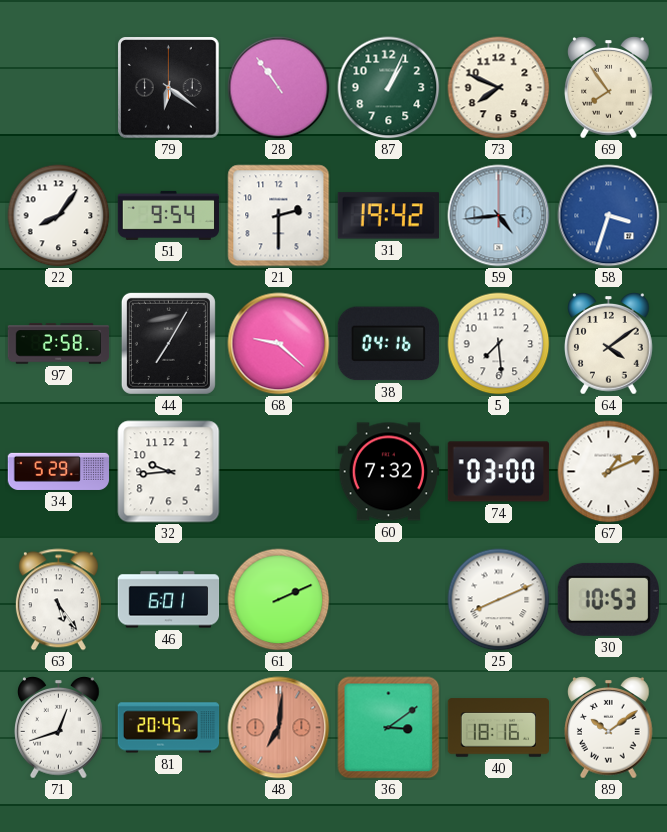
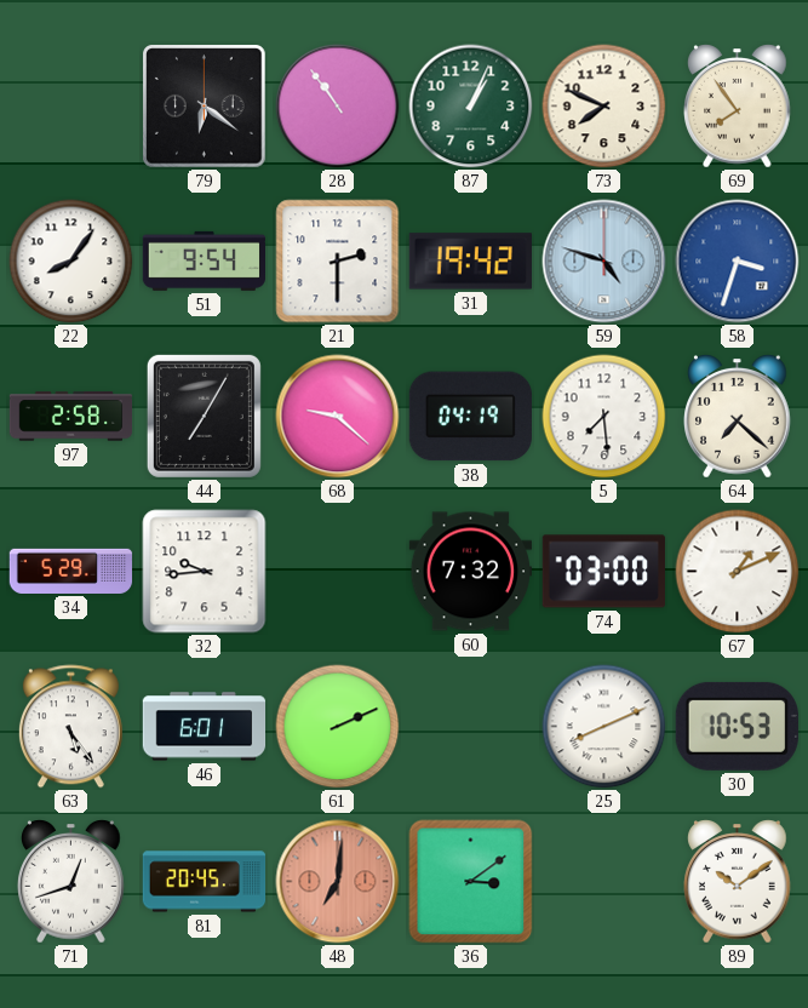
59: 4:44 -> 4:48 (604, 262)
38: 04:16 -> 04:19 (470, 417)
64: 4:09 -> 7:22 (738, 417)
40: 18:16 -> none (498, 728)
